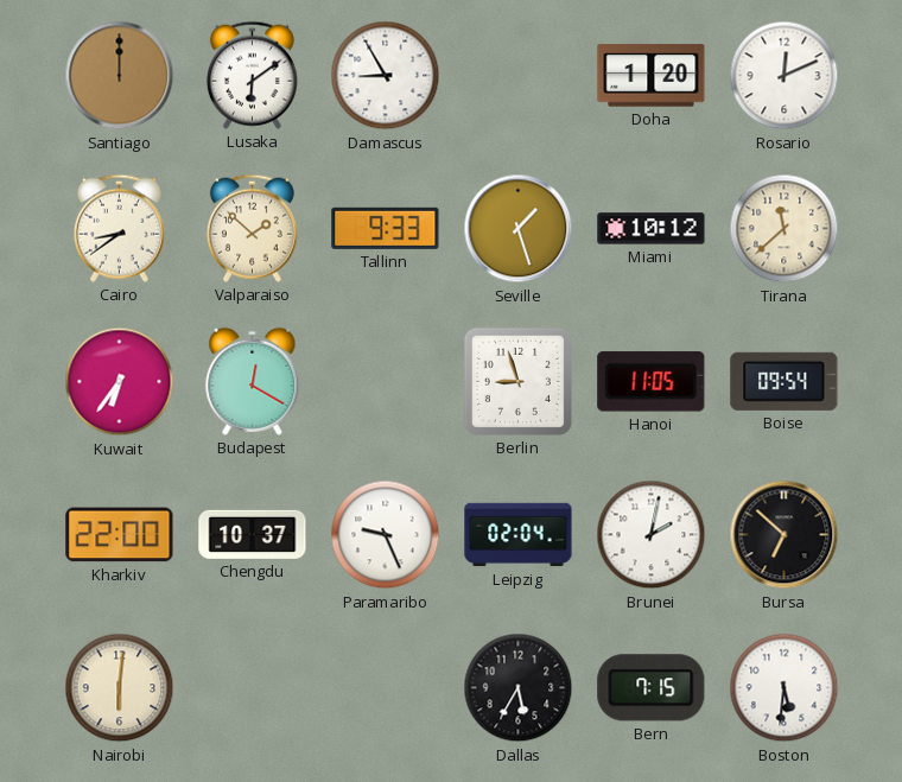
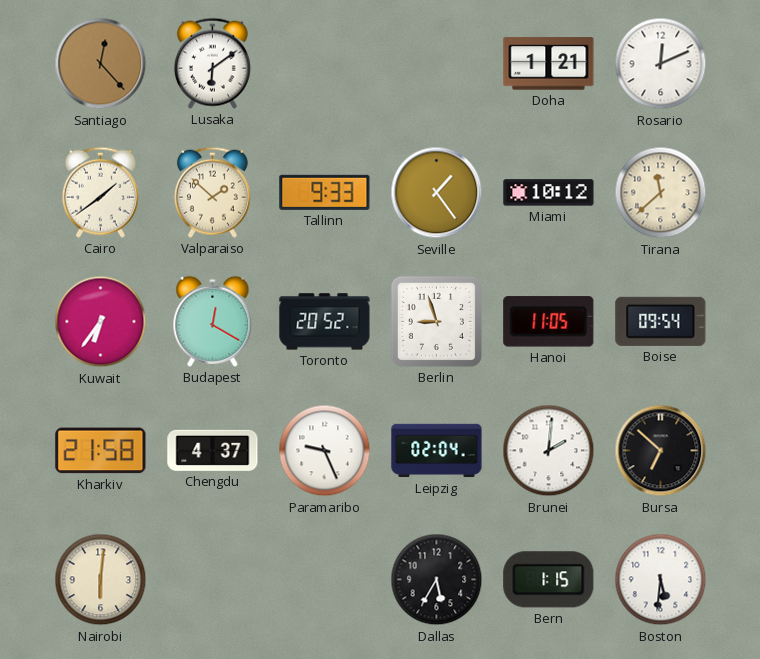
Santiago: 12:00 -> 12:23 (101, 64)
Damascus: 8:55 -> none (386, 76)
Doha: 1:20 -> 1:21 (549, 64)
Cairo: 8:39 -> 1:39 (100, 192)
Seville: 1:27 -> 1:24 (437, 193)
Toronto: none -> 20:52 (325, 322)
Kharkiv: 22:00 -> 21:58 (101, 451)
Chengdu: 10:37 -> 4:37 (213, 450)
Brunei: 2:02 -> 2:01 (549, 451)
Bern: 7:15 -> 1:15 (549, 580)
